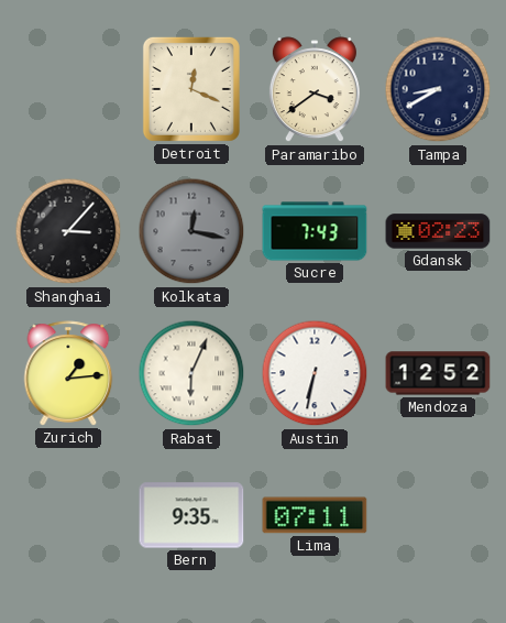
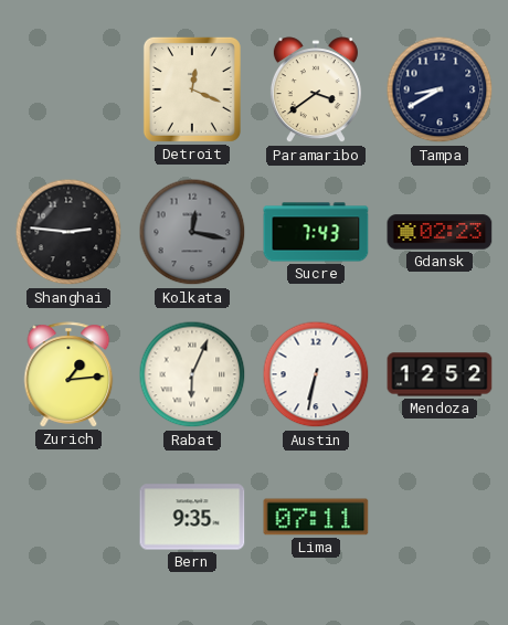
Shanghai: 3:07 -> 2:46 (68, 232)
